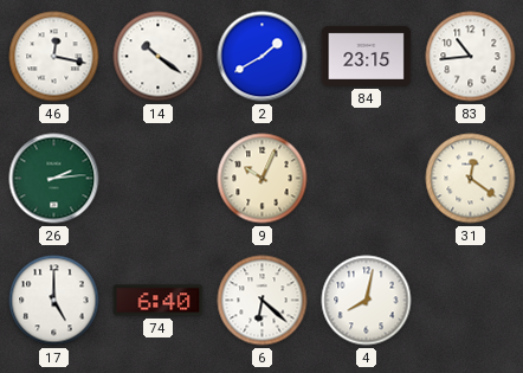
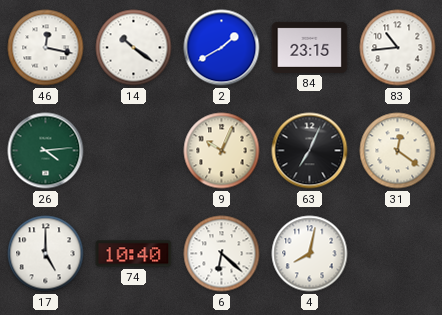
26: 2:14 -> 4:14 (46, 151)
63: none -> 7:04 (310, 151)
74: 6:40 -> 10:40 (134, 254)
